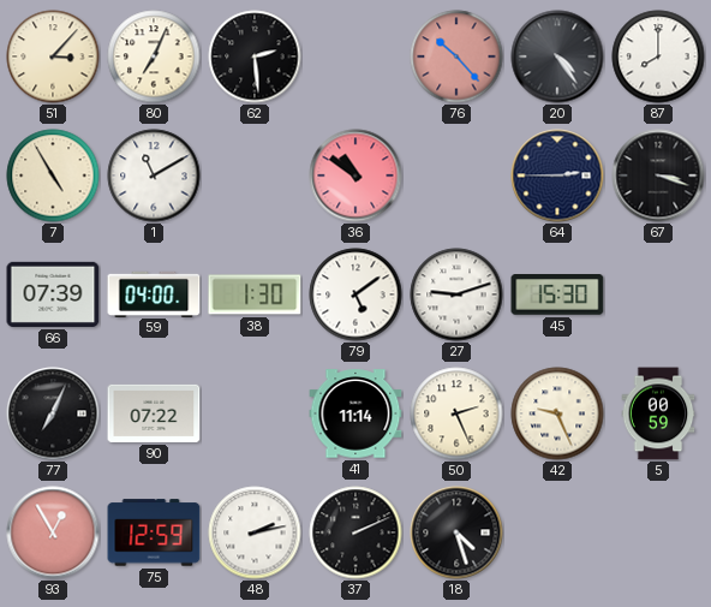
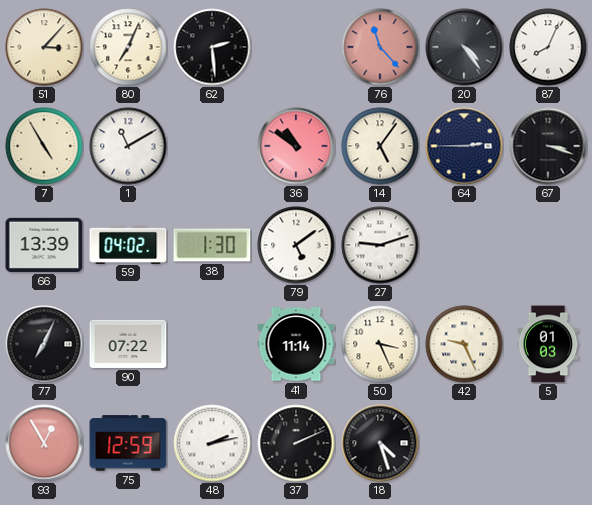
76: 10:23 -> 11:23 (380, 47)
87: 8:00 -> 8:04 (548, 47)
14: none -> 5:06 (380, 146)
66: 07:39 -> 13:39 (44, 245)
59: 04:00 -> 04:02 (128, 244)
45: 15:30 -> none (557, 294)
50: 2:26 -> 3:26 (380, 344)
5: 00:59 -> 01:03 (548, 344)
